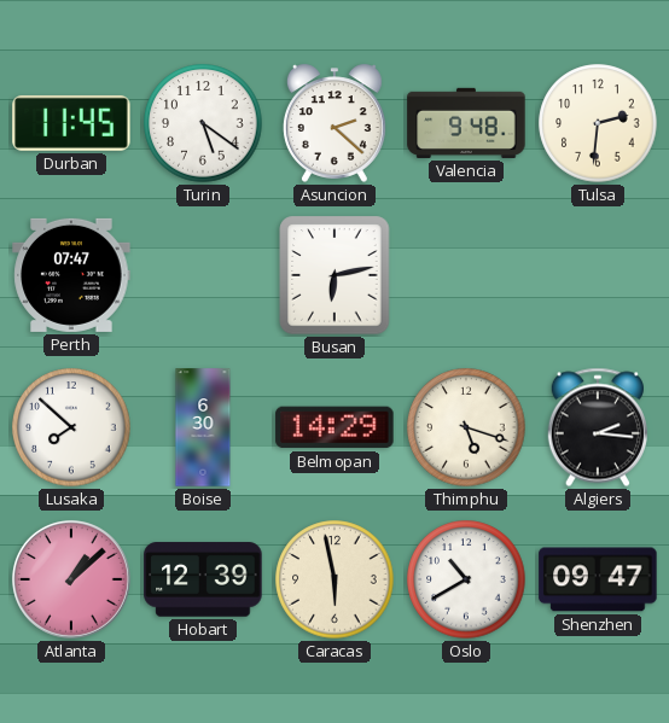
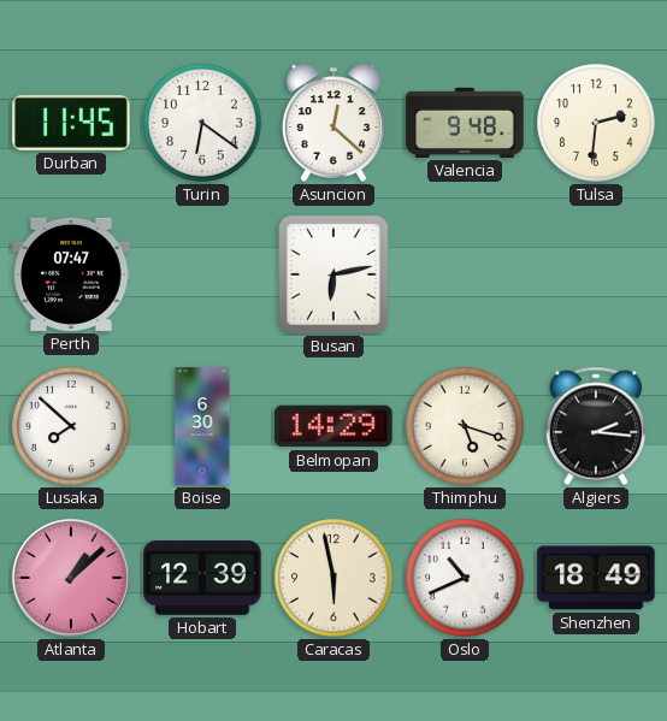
Turin: 5:21 -> 6:21 (202, 123)
Asuncion: 2:22 -> 12:22 (333, 123)
Oslo: 10:40 -> 10:41 (465, 578)
Shenzhen: 09:47 -> 18:49 (596, 578)
